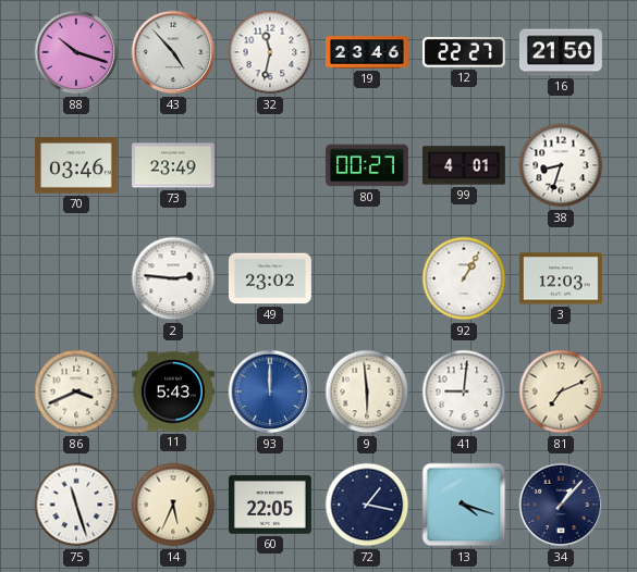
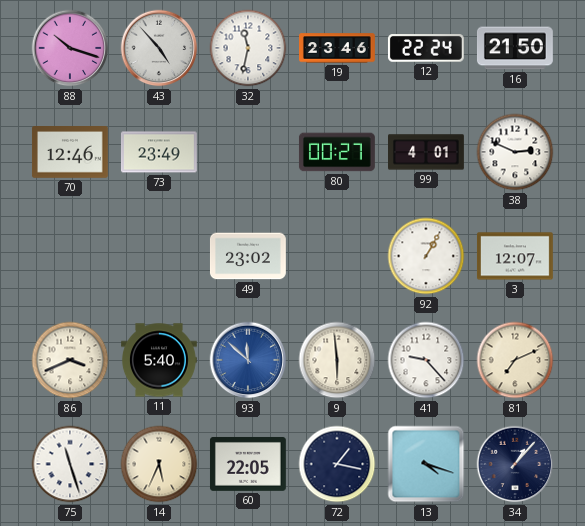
12: 22:27 -> 22:24 (426, 48)
70: 03:46 -> 12:46 (70, 153)
38: 8:33 -> 2:49 (515, 152)
2: 2:46 -> none (173, 278)
3: 12:03 -> 12:07 (515, 256)
11: 5:43 -> 5:40 (160, 360)
93: 12:00 -> 11:52 (248, 360)
41: 9:01 -> 9:23 (426, 360)
